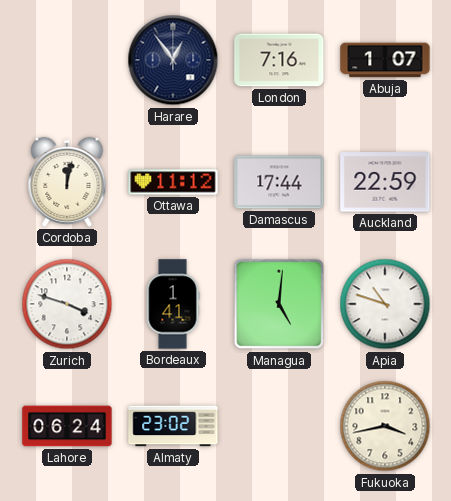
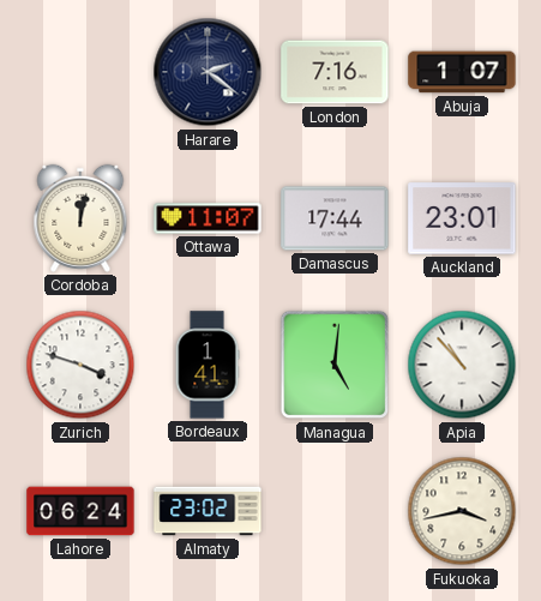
Harare: 12:54 -> 2:21 (208, 72)
Ottawa: 11:12 -> 11:07 (208, 218)
Auckland: 22:59 -> 23:01 (462, 218)
Apia: 10:48 -> 10:53 (462, 365)
